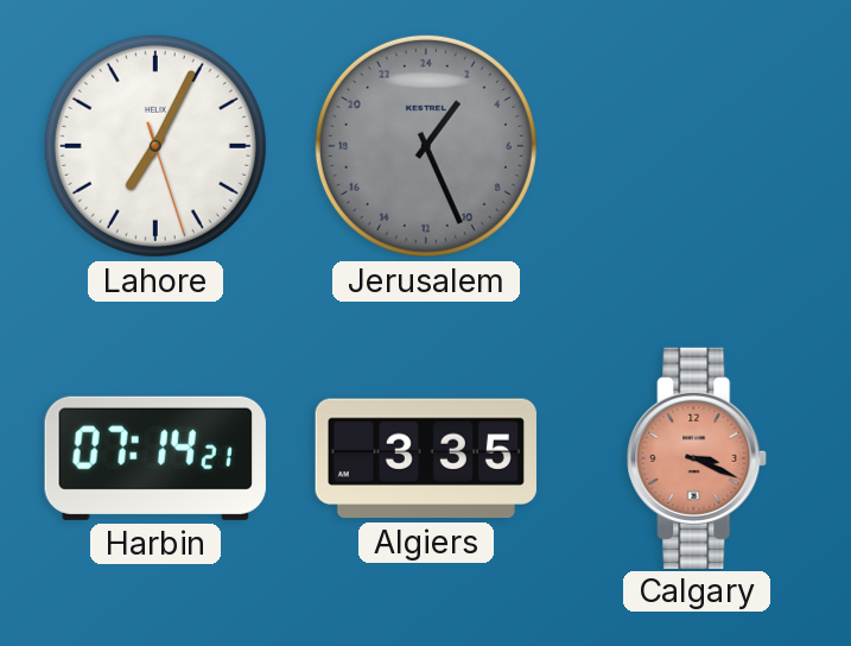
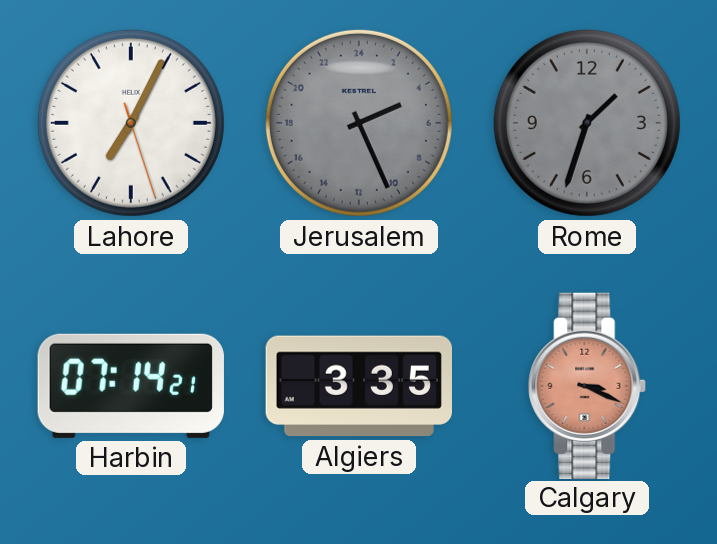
Jerusalem: 2:26 -> 4:26 (359, 123)
Rome: none -> 1:33 (587, 123)
